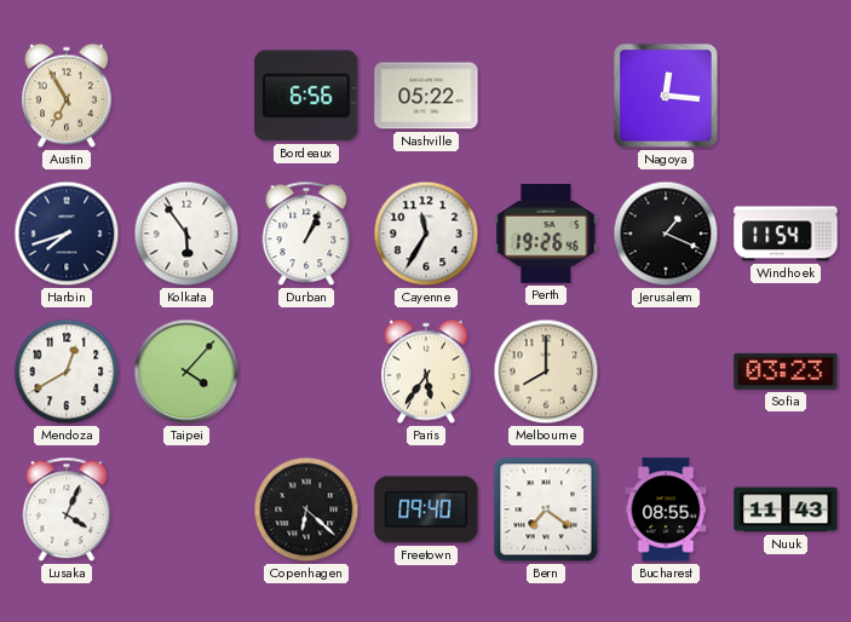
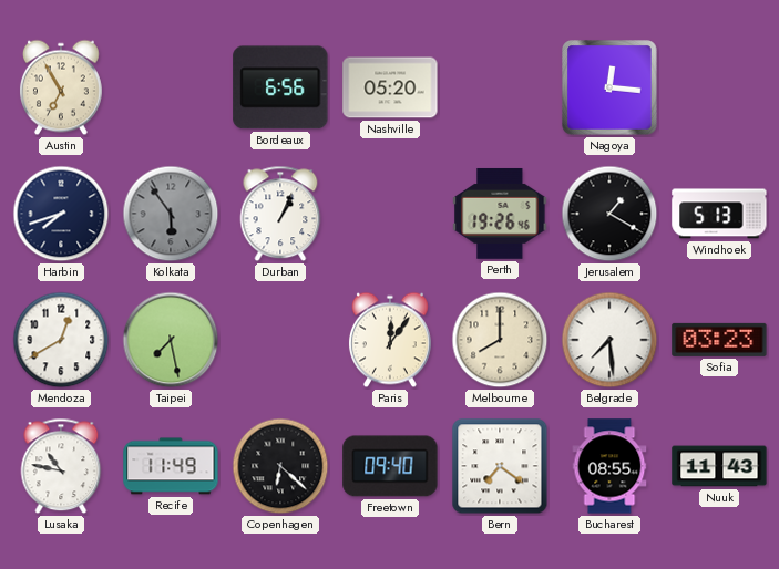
Nashville: 05:22 -> 05:20 (390, 87)
Kolkata dial: white -> grey (171, 214)
Cayenne: 11:35 -> none (426, 234)
Jerusalem: 1:19 -> 1:20 (609, 214)
Windhoek: 11:54 -> 5:13 (719, 214)
Taipei: 4:07 -> 7:28 (171, 340)
Paris: 5:36 -> 12:06 (390, 340)
Belgrade: none -> 7:29 (609, 340)
Lusaka: 4:04 -> 10:47 (61, 466)
Recife: none -> 11:49 (171, 466)
